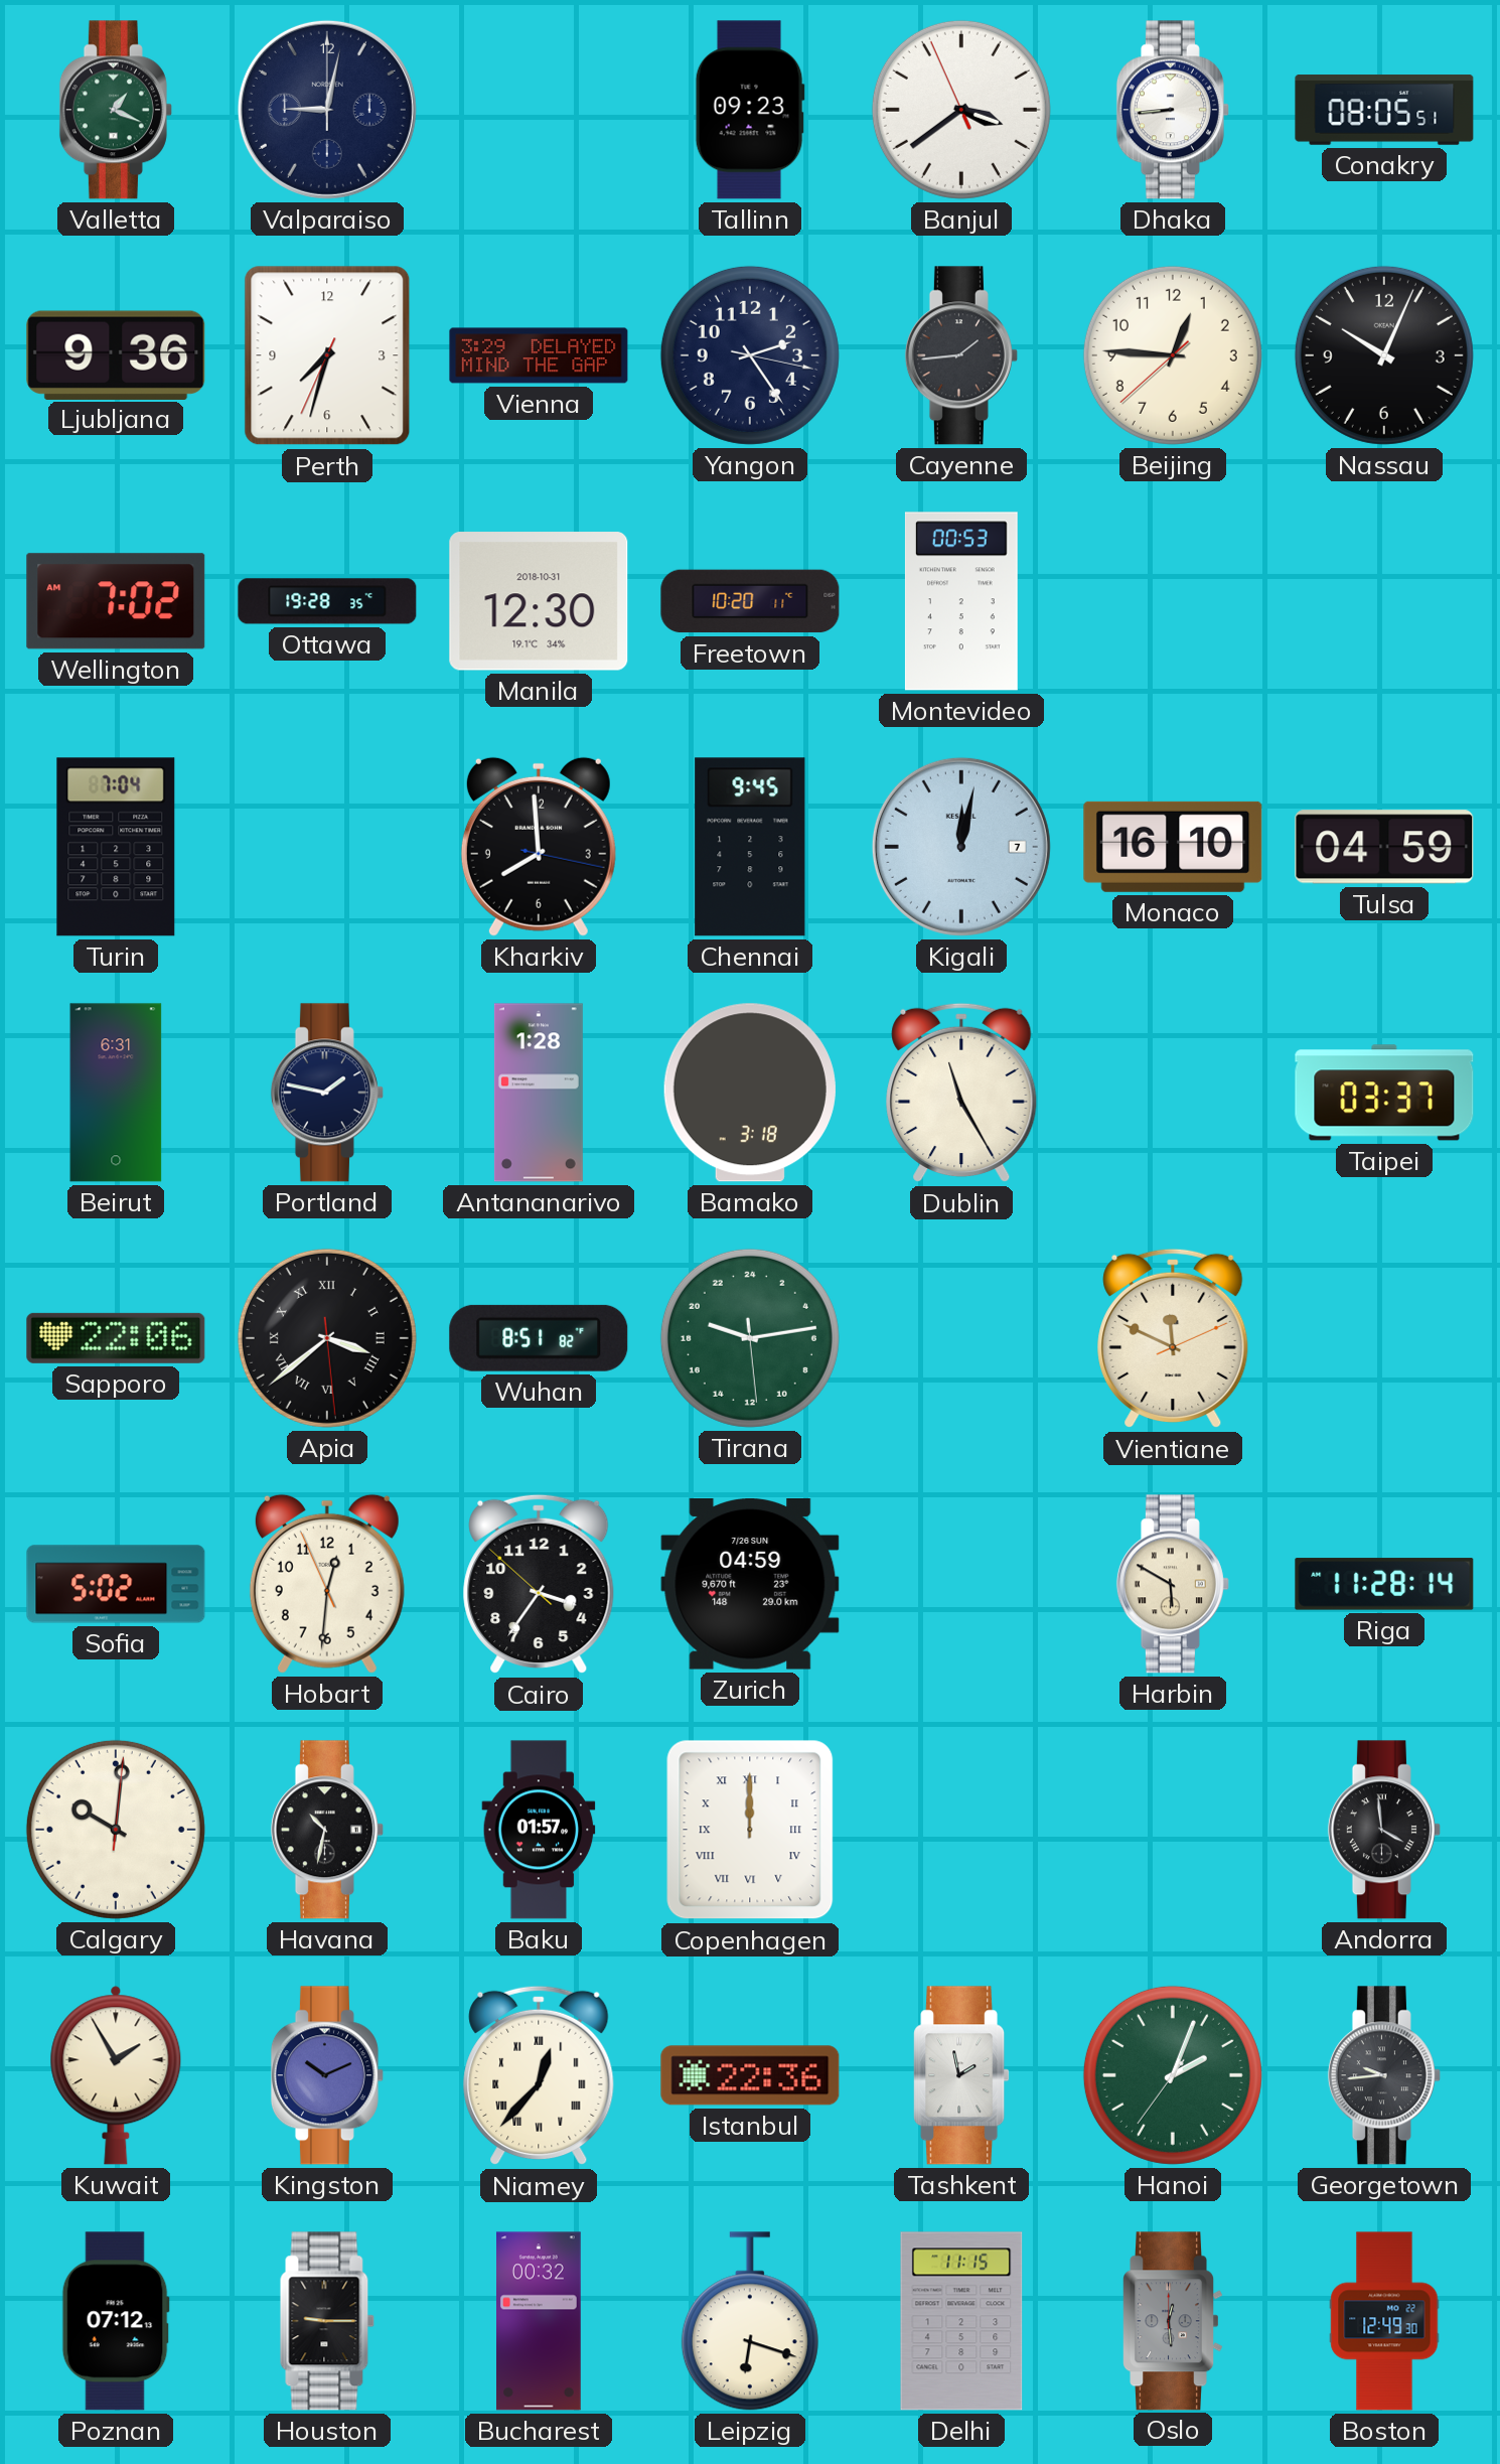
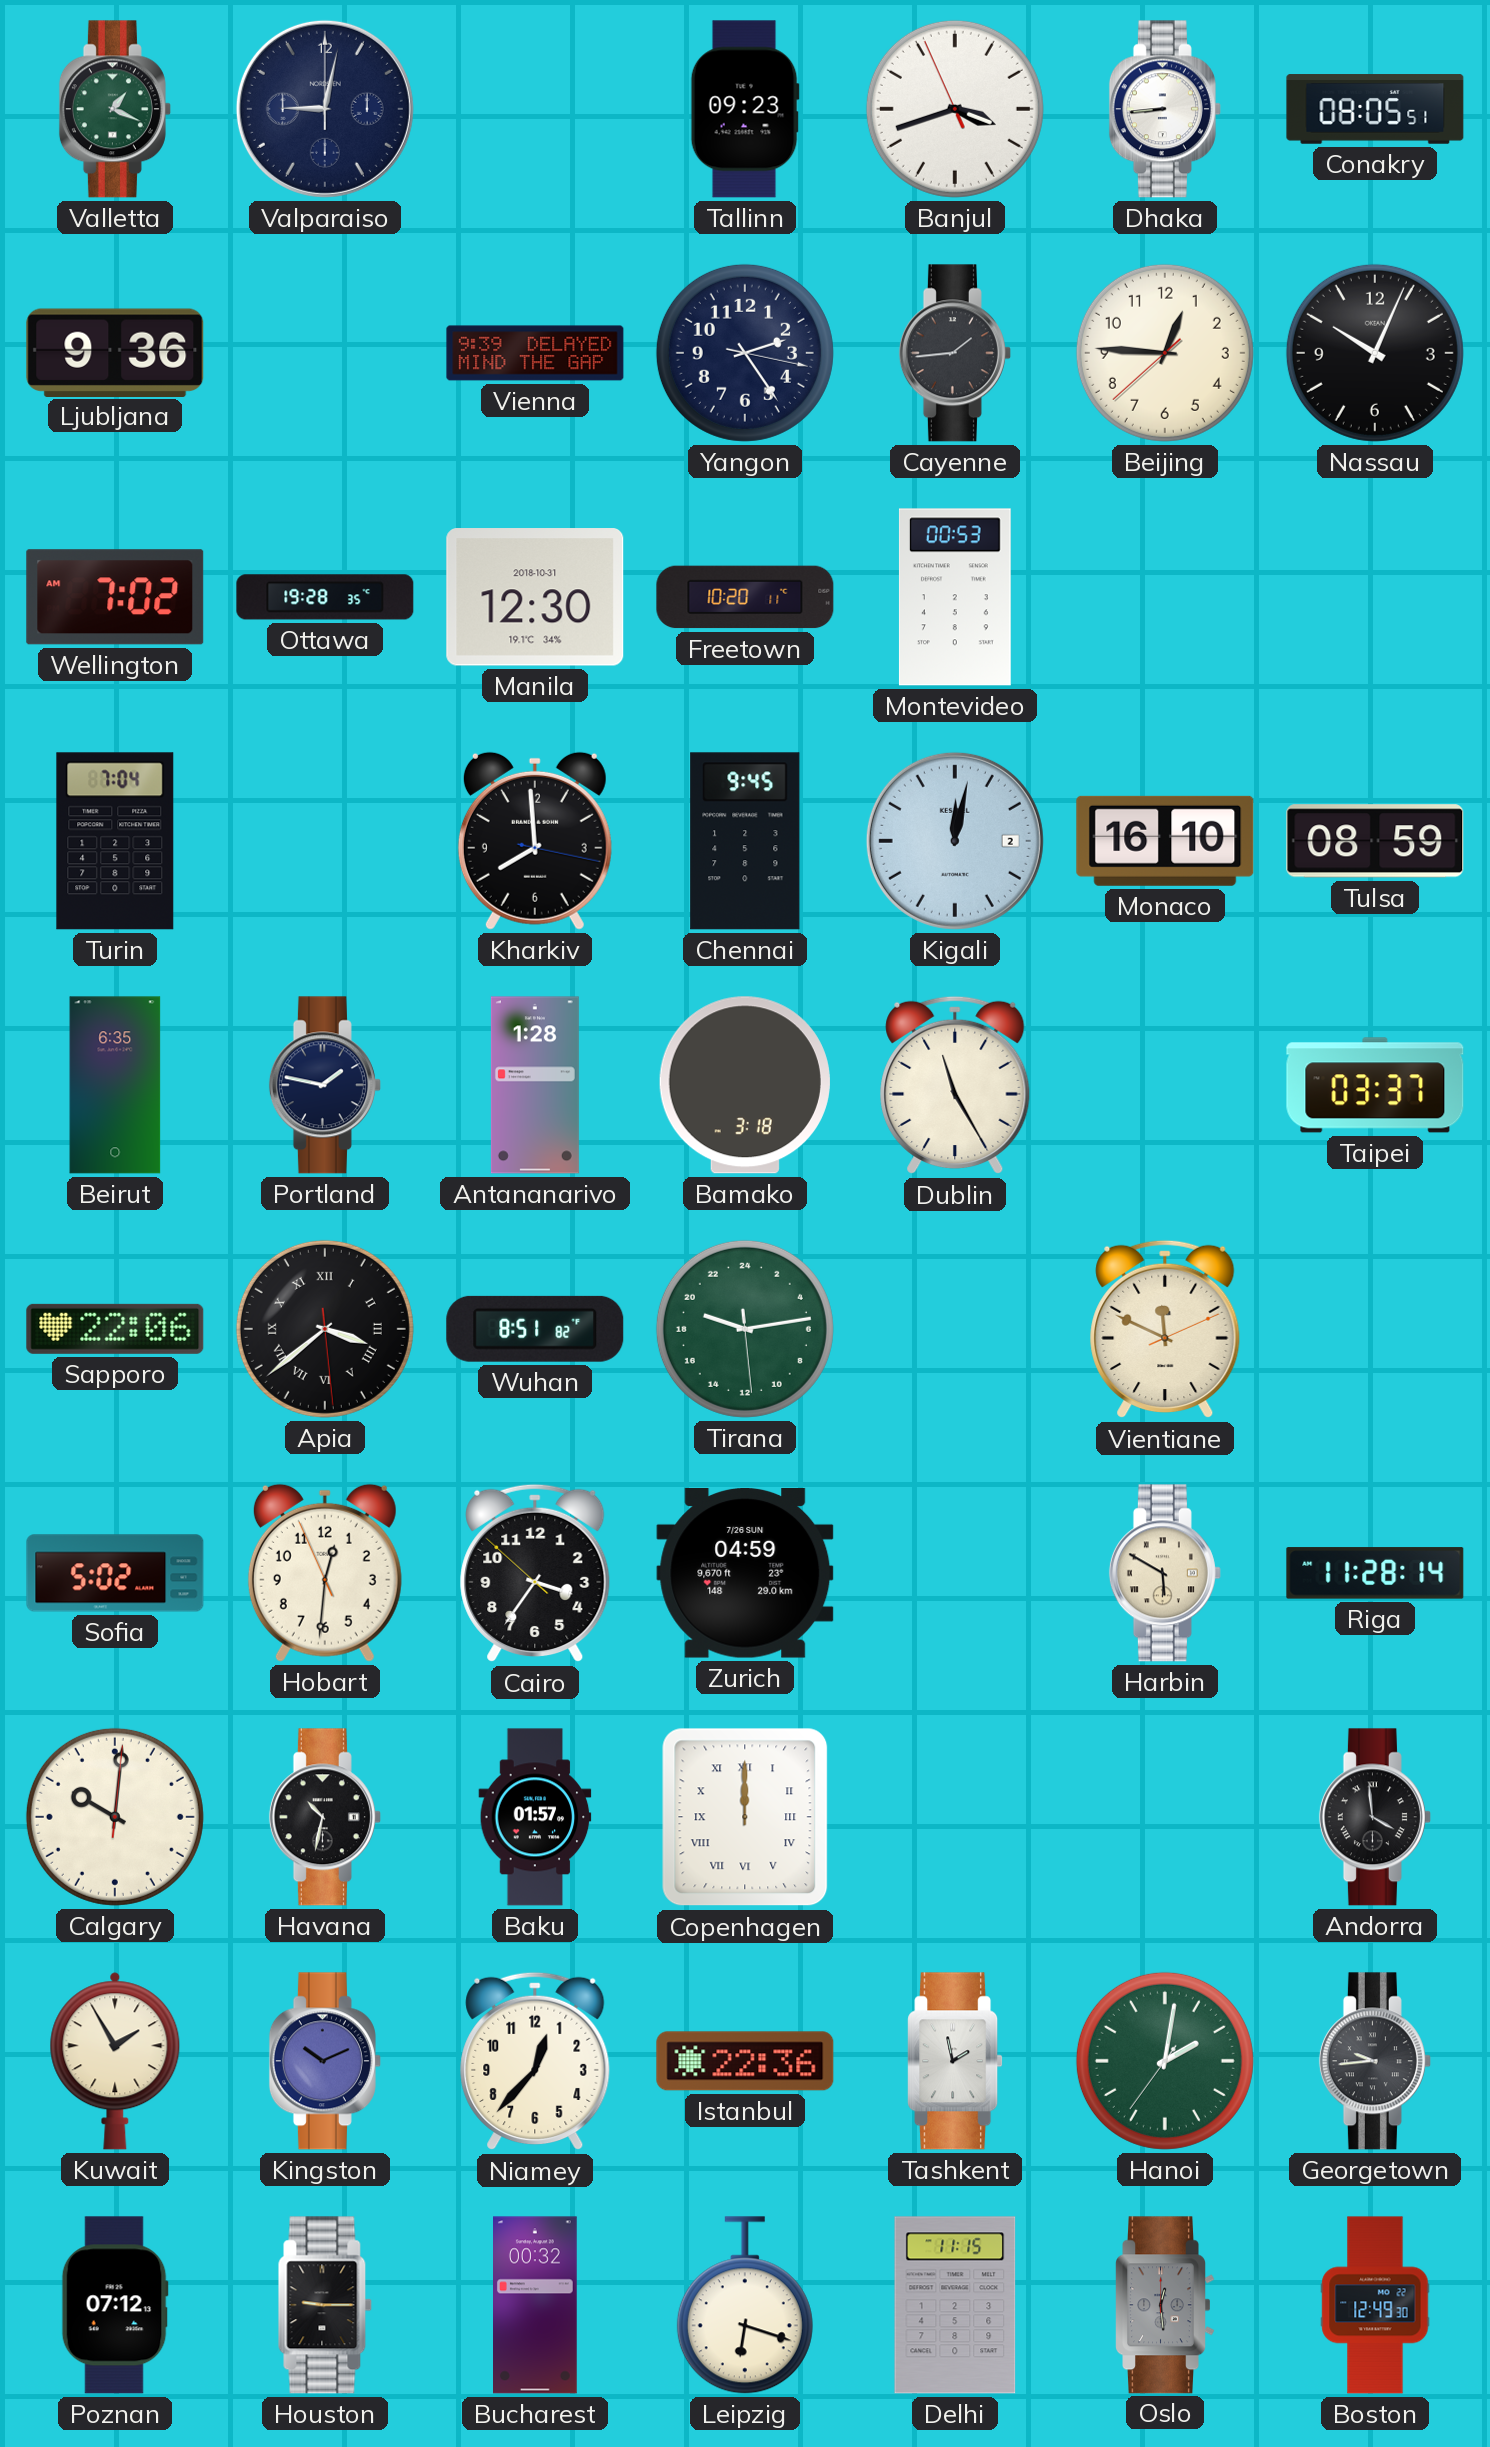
Banjul: 3:38 -> 3:41 (955, 109)
Perth: 7:32 -> none (327, 355)
Vienna: 3:29 -> 9:39 (535, 353)
Kigali date: 7 -> 2 (955, 841)
Tulsa: 04:59 -> 08:59 (1375, 841)
Beirut: 6:31 -> 6:35 (115, 1085)
Niamey numerals: Roman -> Arabic (535, 2061)
Hanoi: 2:03 -> 2:01 (1165, 2061)
